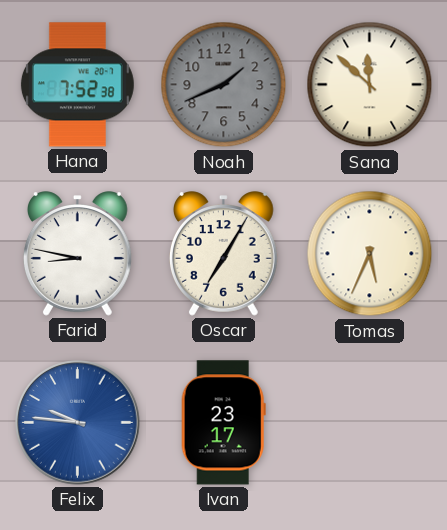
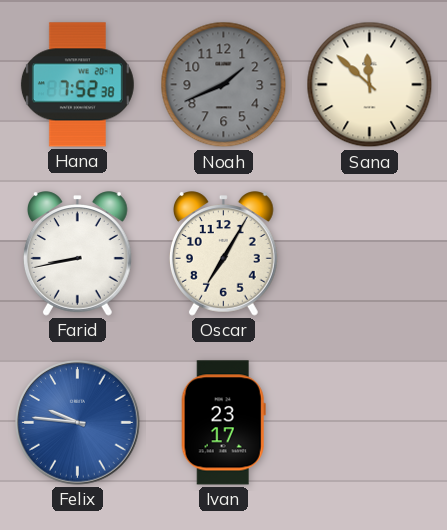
Farid: 8:47 -> 8:43 (77, 254)
Tomas: 5:34 -> none (370, 254)
